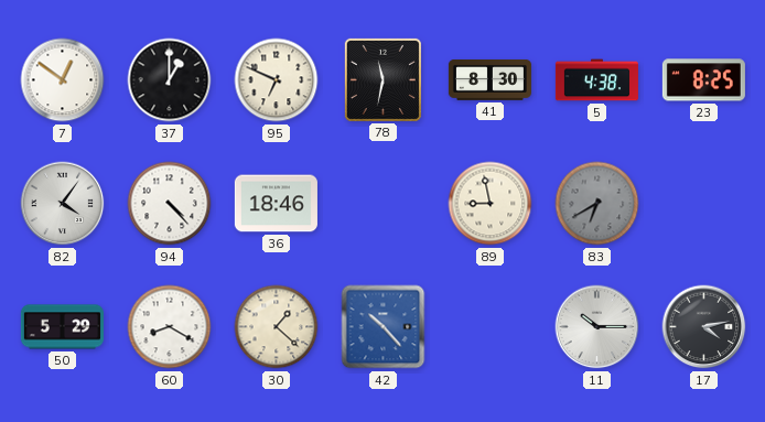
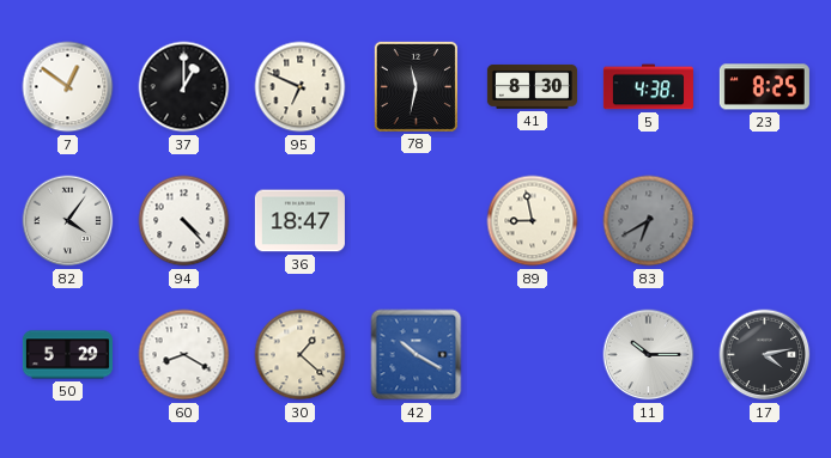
36: 18:46 -> 18:47 (299, 221)
42: 10:23 -> 10:20 (417, 355)
